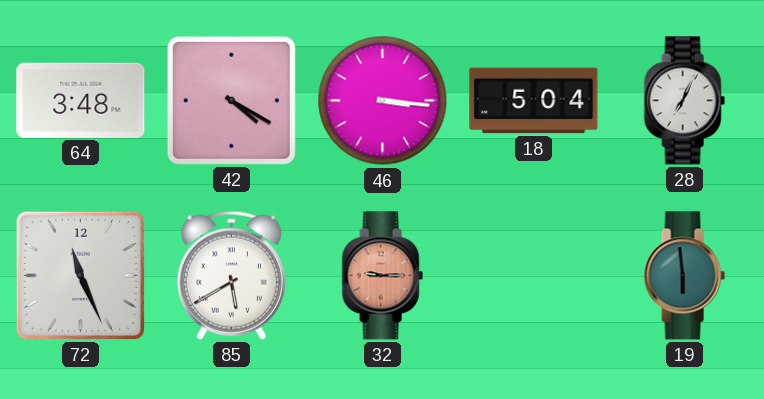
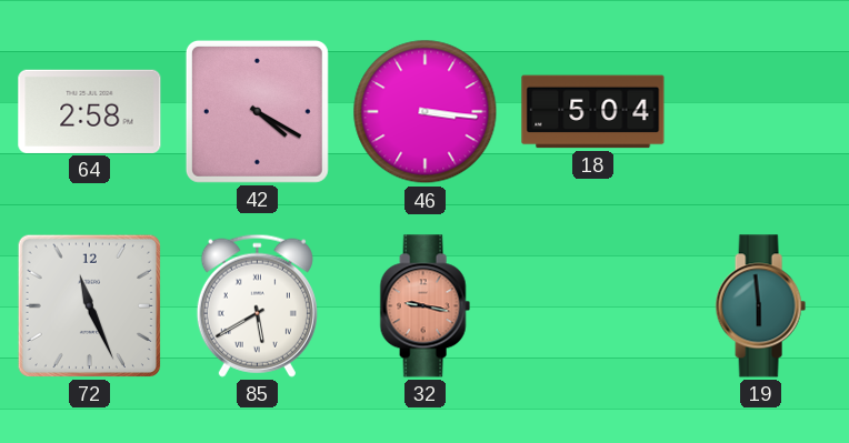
64: 3:48 -> 2:58 (90, 111)
28: 7:04 -> none (684, 101)
32: 9:15 -> 9:17 (425, 306)
